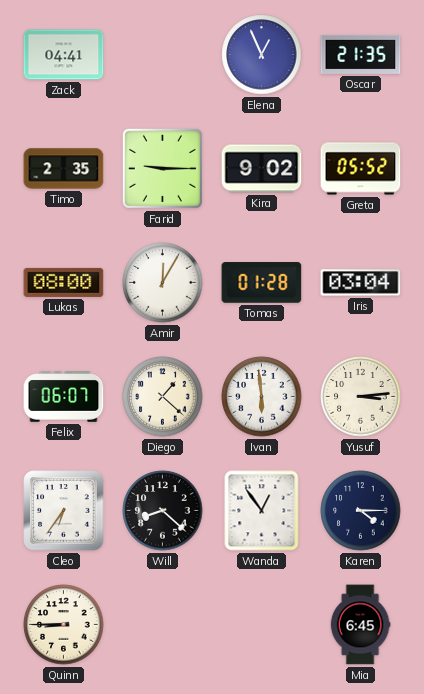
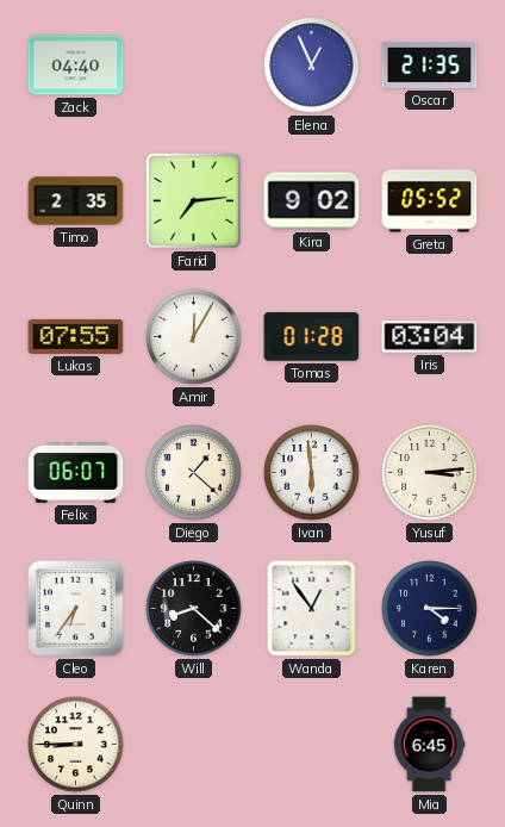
Zack: 04:41 -> 04:40 (76, 66)
Farid: 9:15 -> 7:14 (193, 200)
Lukas: 08:00 -> 07:55 (76, 336)
